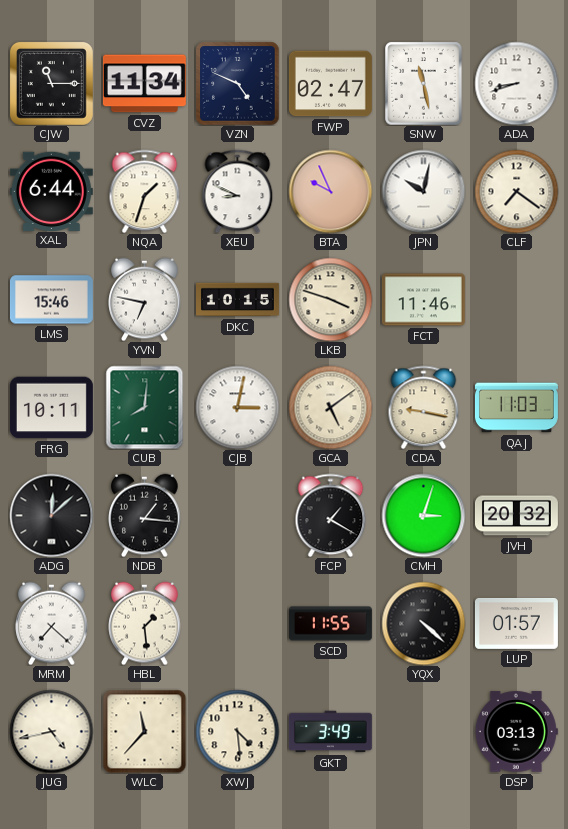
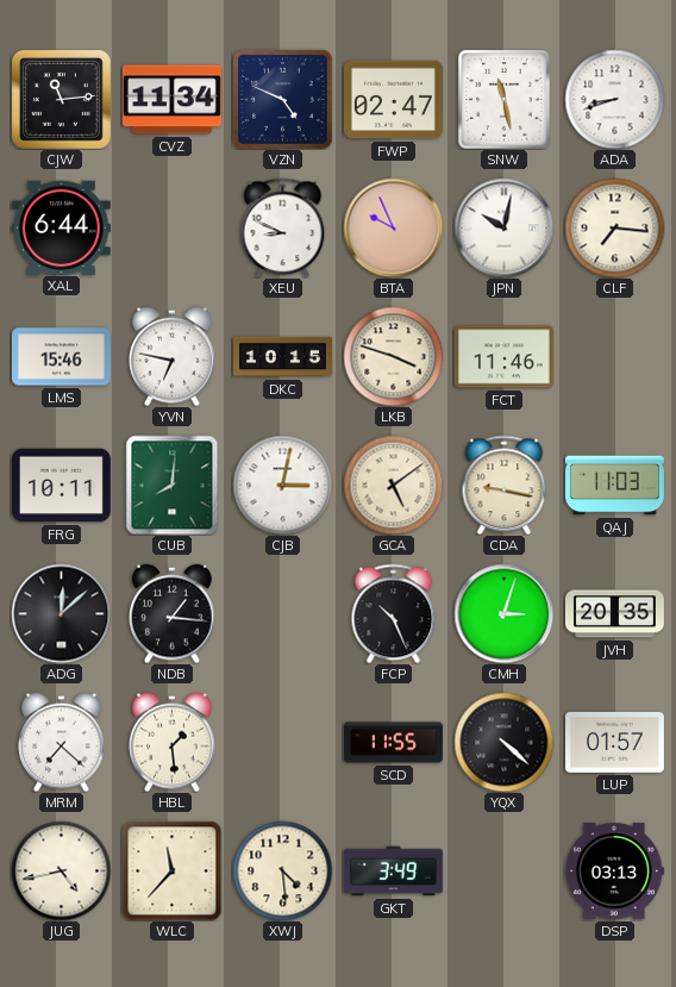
CJW: 11:15 -> 11:14 (61, 99)
NQA: 1:33 -> none (145, 191)
CLF: 7:21 -> 7:16 (614, 227)
FCP: 1:20 -> 10:26 (394, 613)
JVH: 20:32 -> 20:35 (614, 614)
